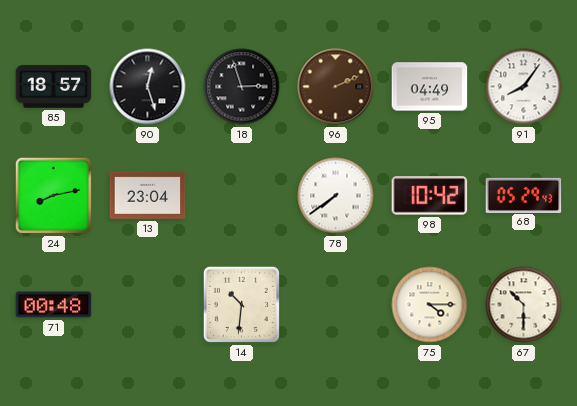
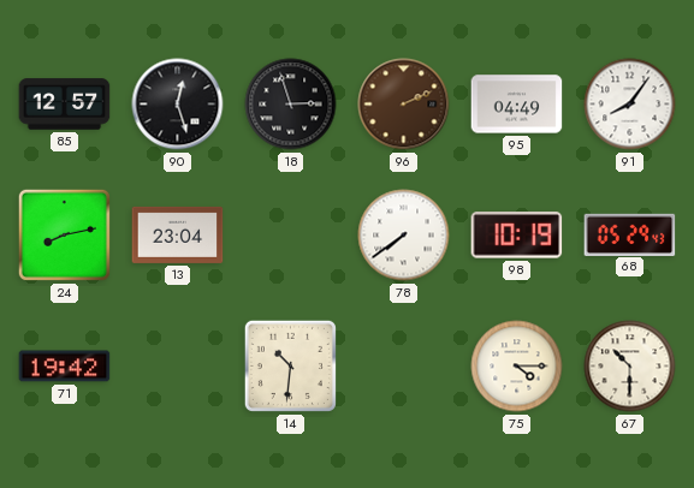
85: 18:57 -> 12:57 (65, 105)
98: 10:42 -> 10:19 (517, 236)
71: 00:48 -> 19:42 (65, 367)
